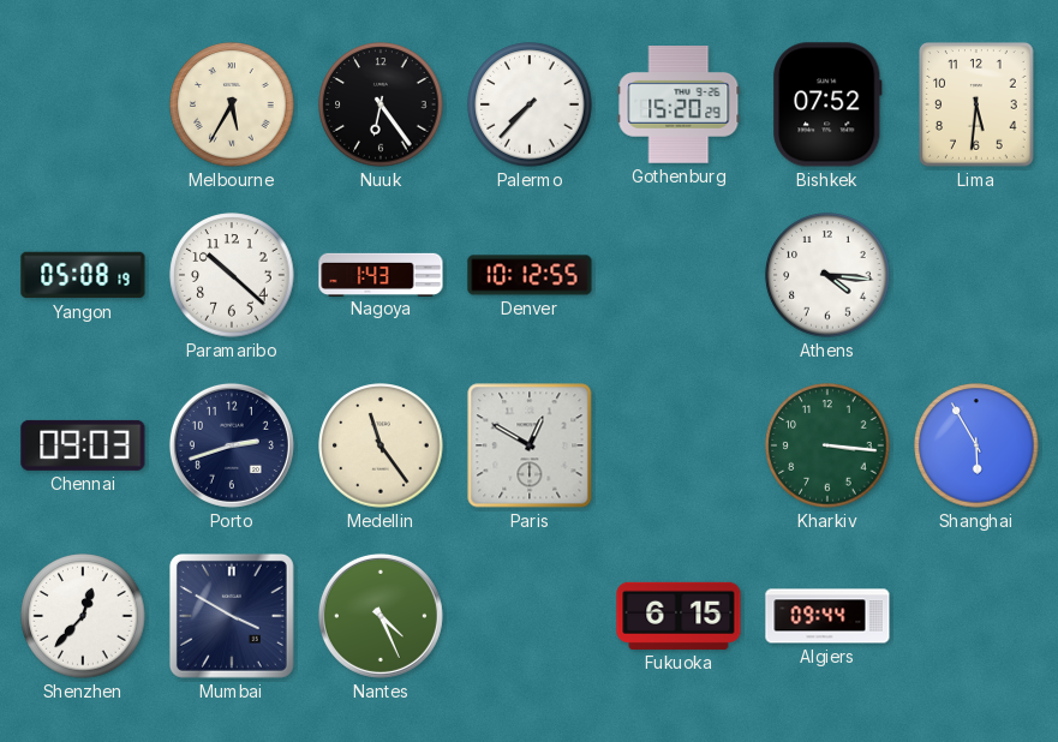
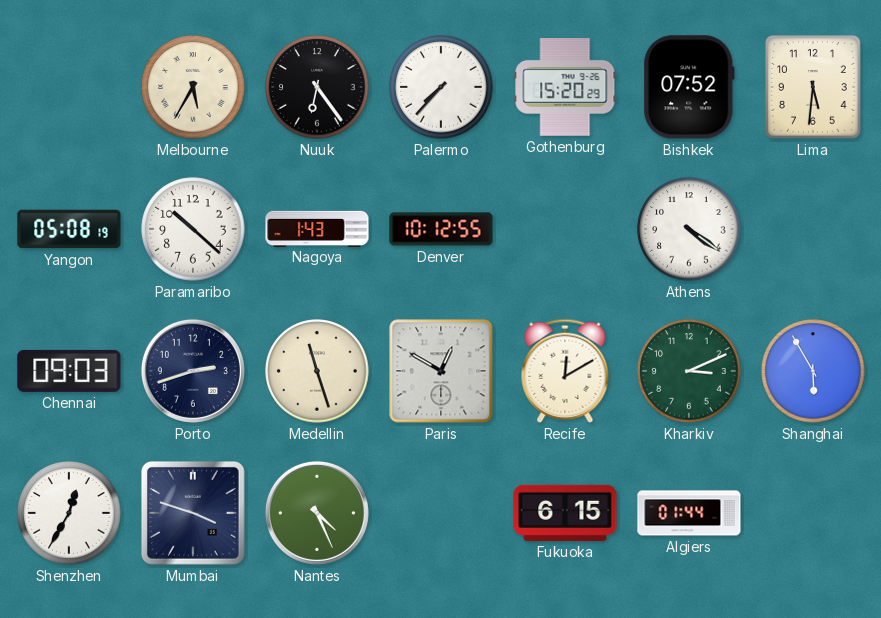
Athens: 4:16 -> 4:21 (689, 229)
Medellin: 11:24 -> 11:27 (317, 371)
Recife: none -> 12:10 (565, 371)
Kharkiv: 3:16 -> 3:11 (689, 371)
Shenzhen: 12:37 -> 12:35 (69, 513)
Mumbai: 3:50 -> 3:48 (193, 513)
Algiers: 09:44 -> 01:44 (689, 513)
